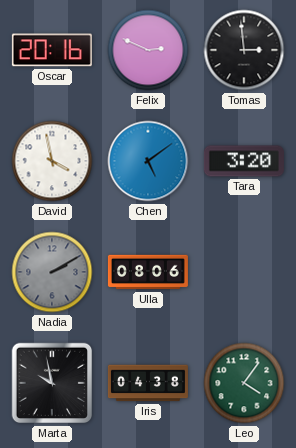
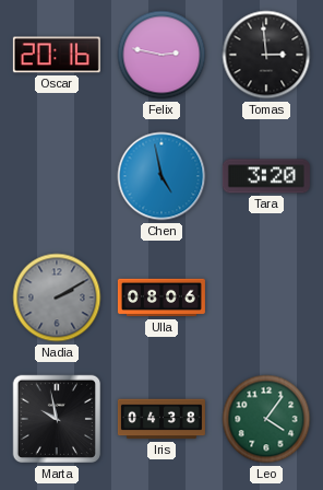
Felix: 2:49 -> 2:47 (161, 55)
David: 3:58 -> none (52, 161)
Chen: 5:09 -> 4:58 (161, 176)
